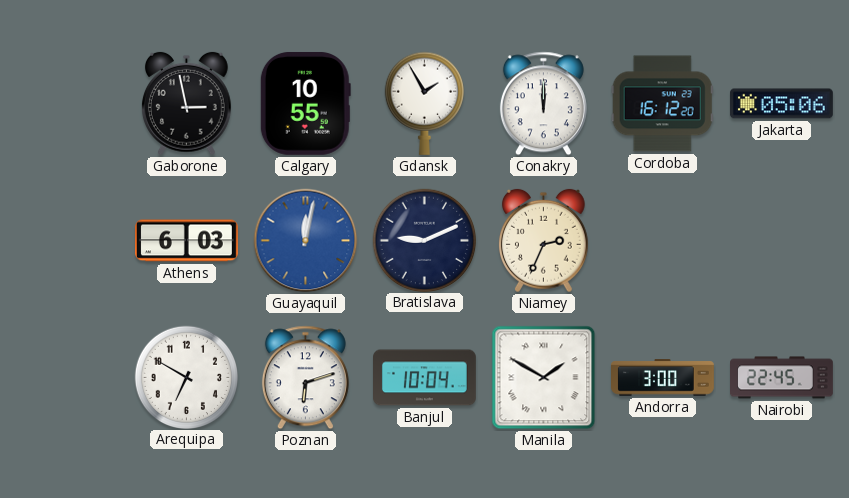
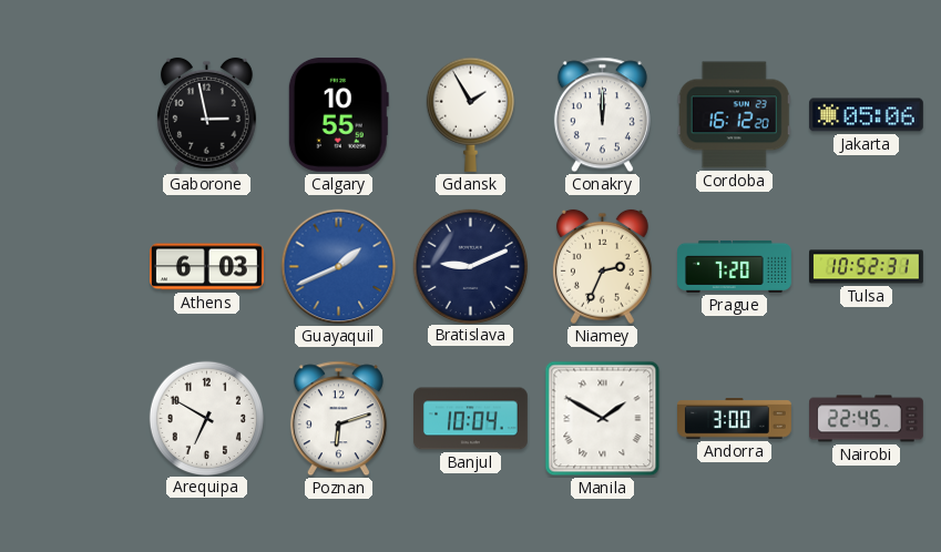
Guayaquil: 12:02 -> 1:41 (339, 267)
Prague: none -> 7:20 (735, 266)
Tulsa: none -> 10:52 (867, 267)
